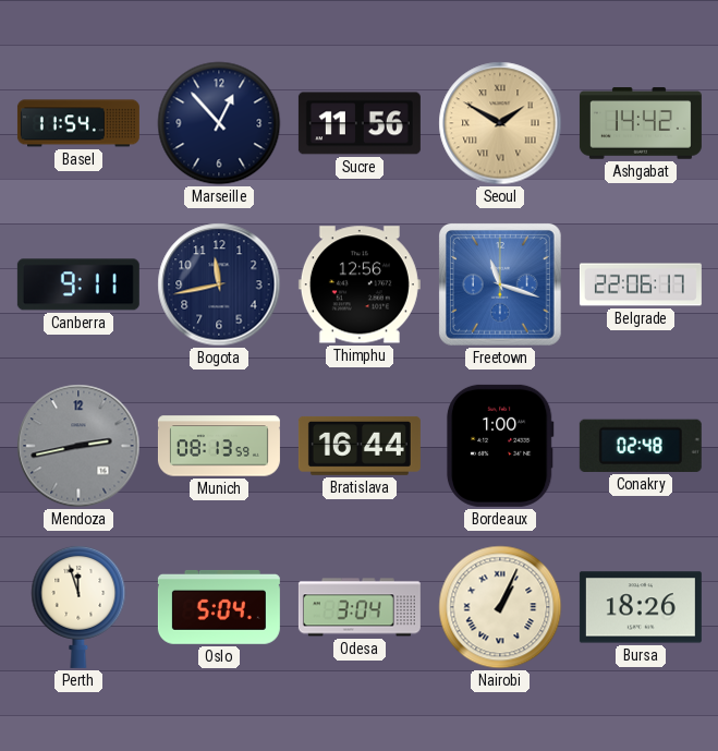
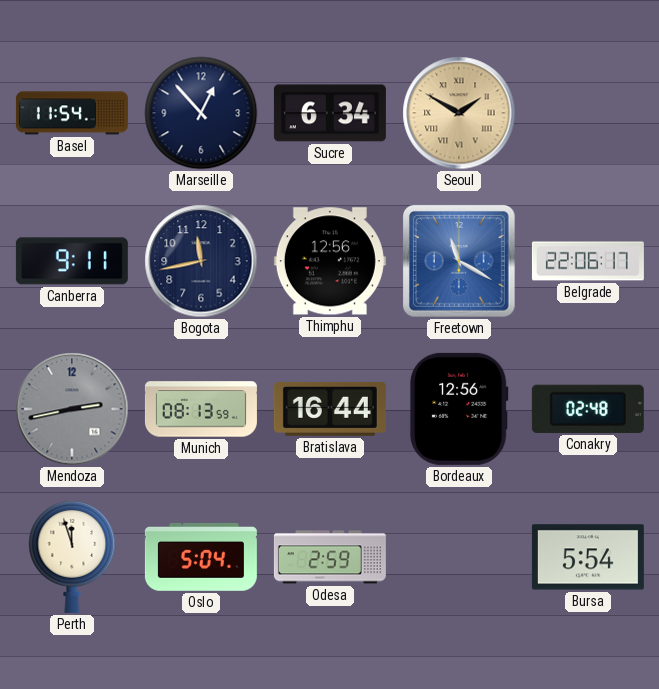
Sucre: 11:56 -> 6:34 (330, 113)
Ashgabat: 14:42 -> none (641, 123)
Freetown: 11:18 -> 11:20 (460, 262)
Bordeaux: 1:00 -> 12:56 (459, 409)
Odesa: 3:04 -> 2:59 (330, 557)
Nairobi: 1:04 -> none (500, 607)
Bursa: 18:26 -> 5:54 (588, 557)
